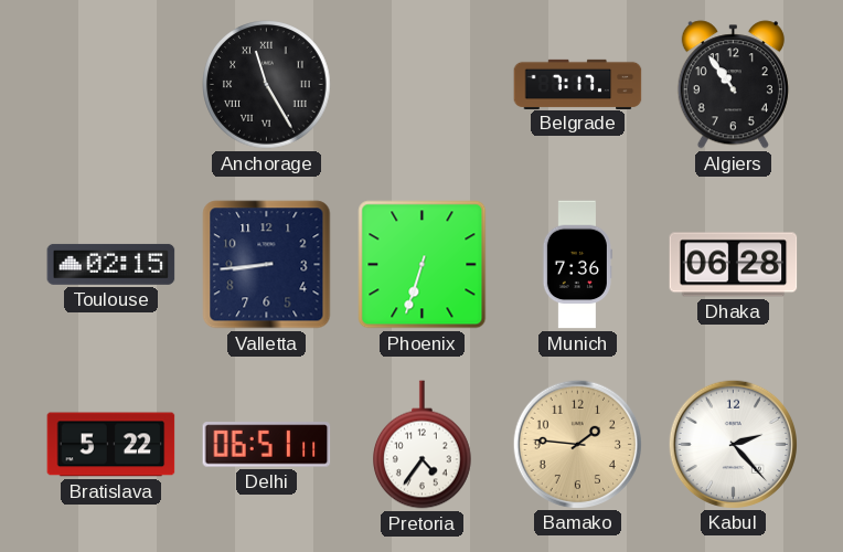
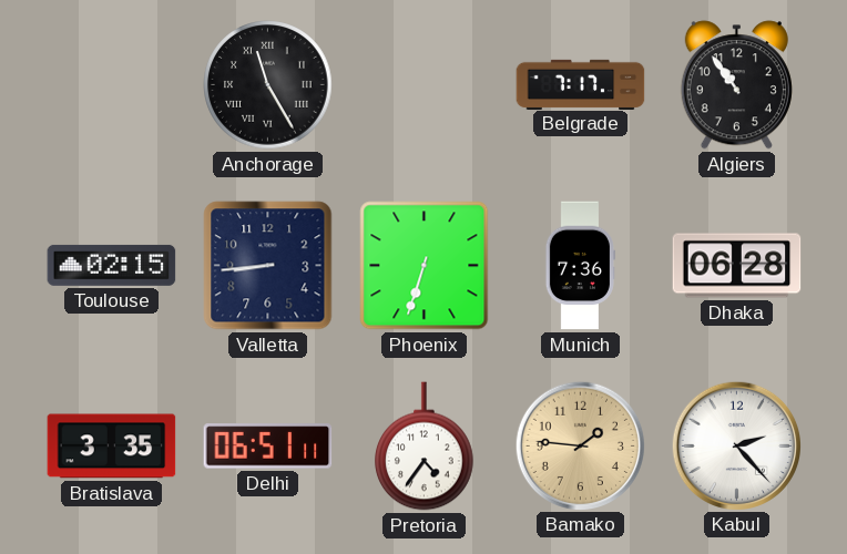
Bratislava: 5:22 -> 3:35 (112, 447)
